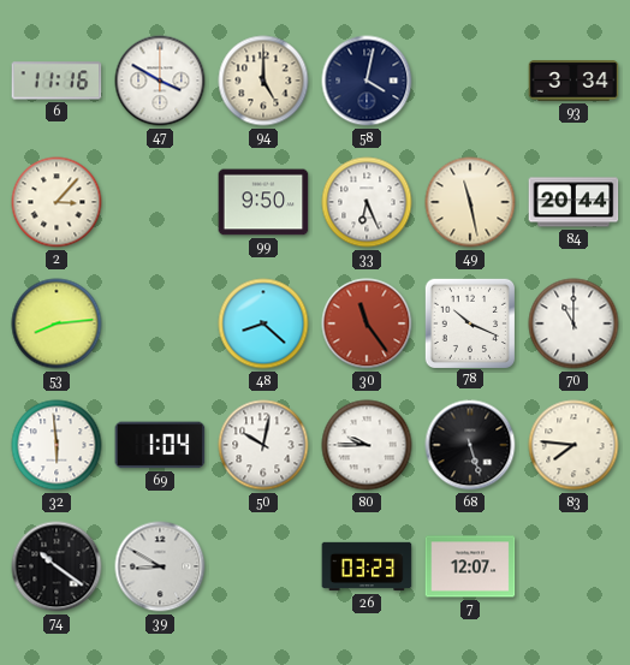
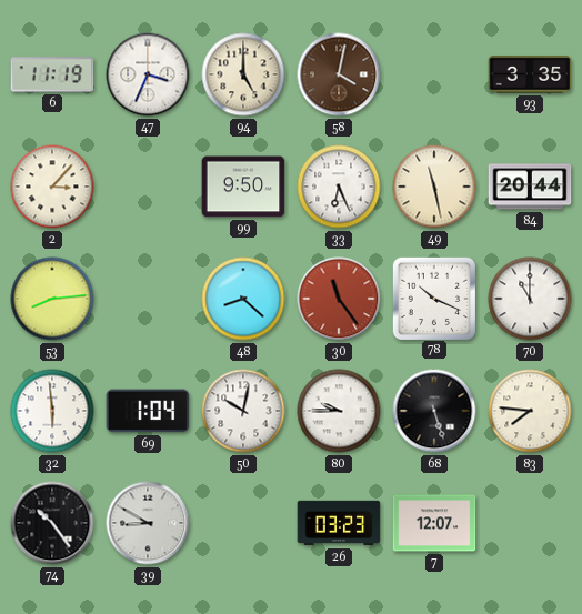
6: 11:16 -> 11:19 (52, 74)
47: 3:50 -> 3:34 (148, 74)
58 dial: navy -> brown (339, 74)
93: 3:34 -> 3:35 (530, 74)
74: 10:21 -> 10:24 (52, 523)
